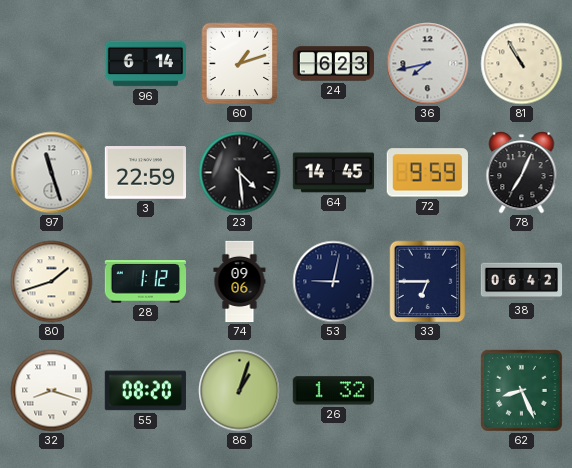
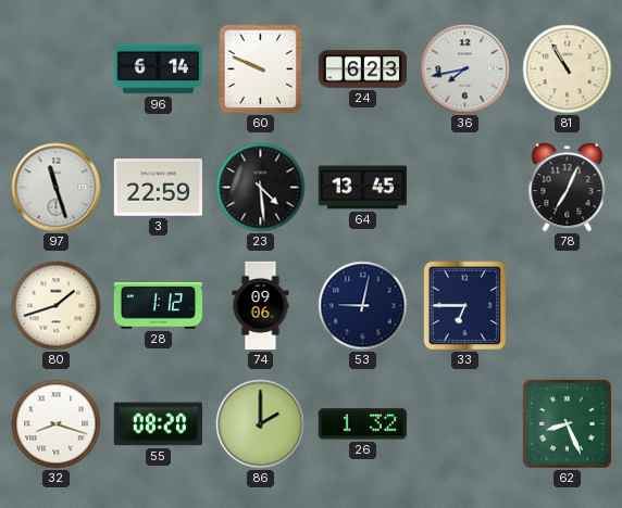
60: 1:12 -> 9:49 (261, 69)
64: 14:45 -> 13:45 (363, 188)
72: 9:59 -> none (427, 173)
38: 06:42 -> none (522, 282)
86: 1:03 -> 2:00 (261, 424)
